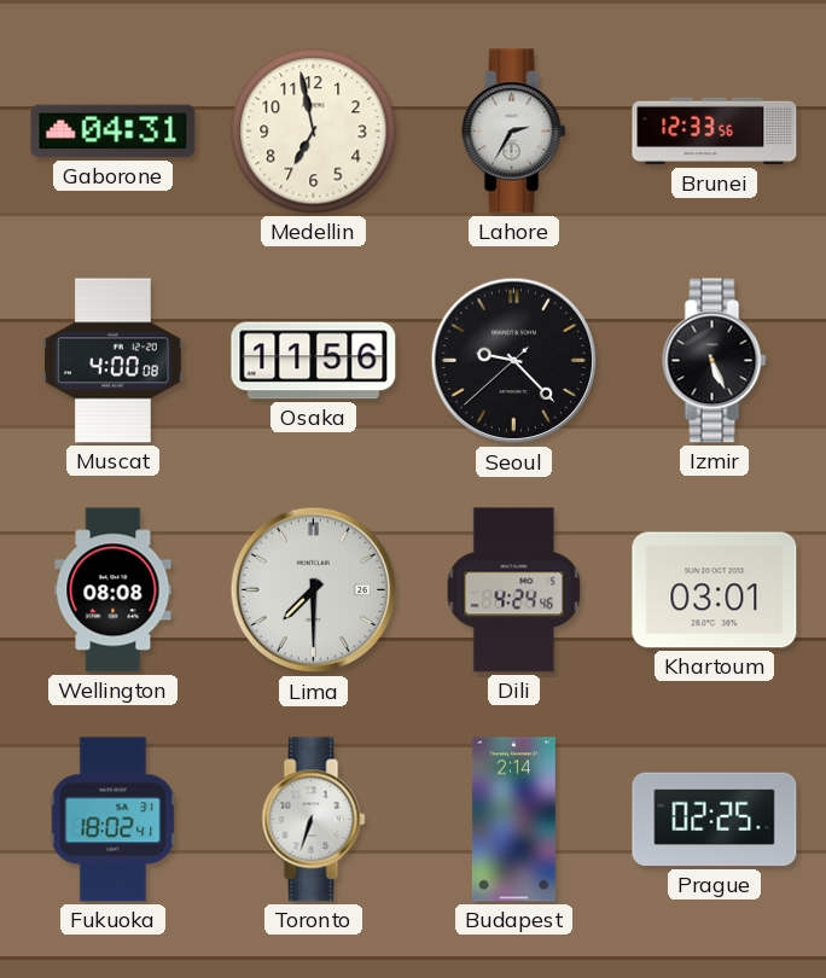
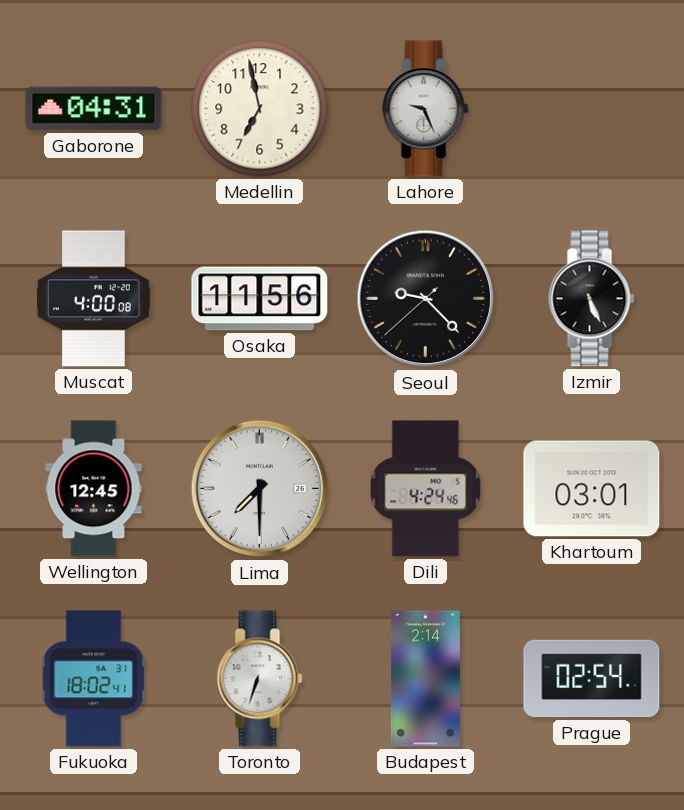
Lahore: 2:35 -> 9:26 (426, 109)
Brunei: 12:33 -> none (715, 132)
Wellington: 08:08 -> 12:45 (94, 489)
Prague: 02:25 -> 02:54 (592, 679)
